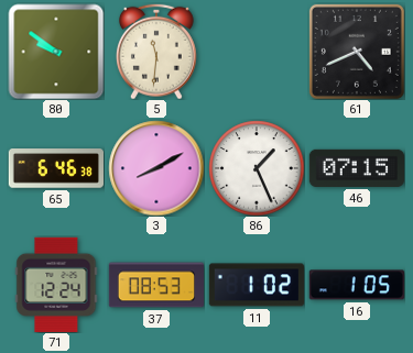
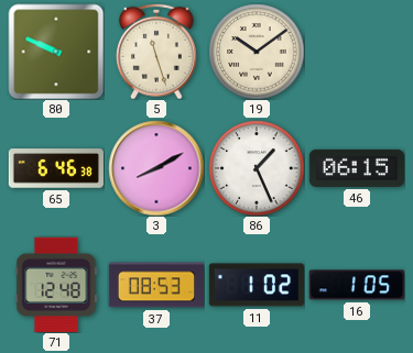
80: 9:51 -> 9:49 (56, 52)
5: 11:31 -> 11:27 (156, 52)
19: none -> 10:09 (257, 52)
61: 4:41 -> none (357, 52)
46: 07:15 -> 06:15 (356, 168)
71: 12:24 -> 12:48 (56, 285)
